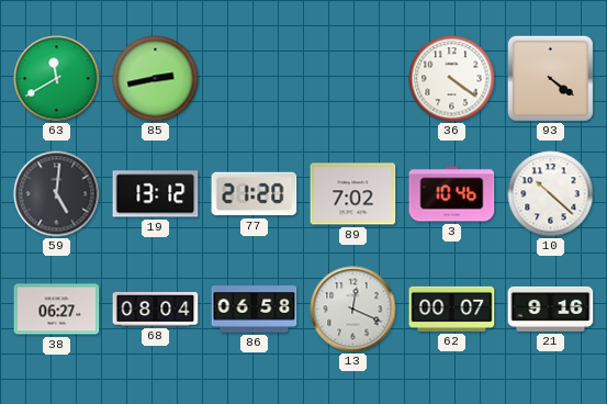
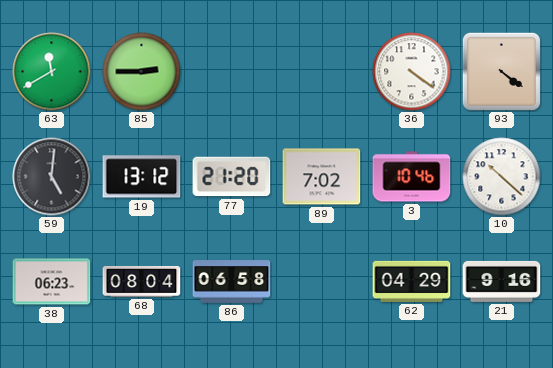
85: 2:43 -> 2:45 (142, 72)
38: 06:27 -> 06:23 (52, 282)
13: 12:19 -> none (353, 310)
62: 00:07 -> 04:29 (412, 281)
